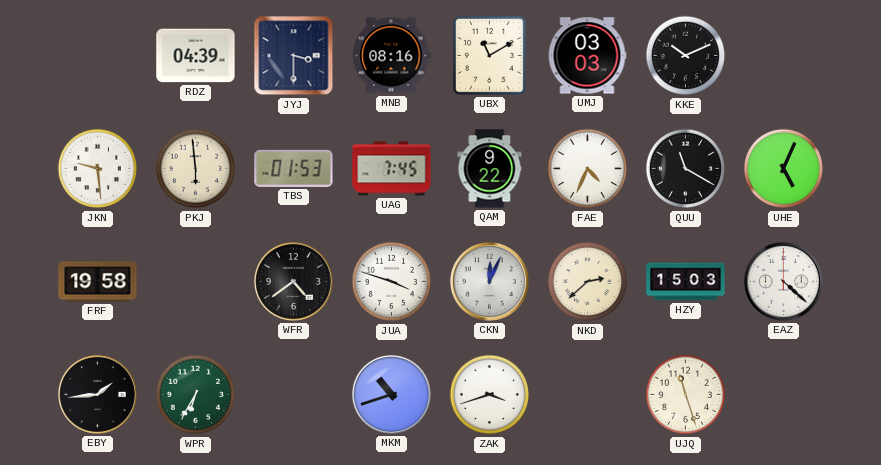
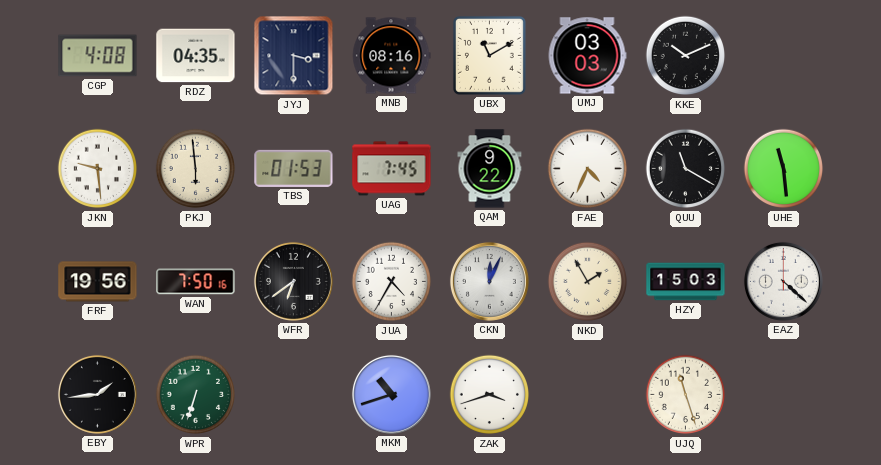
CGP: none -> 4:08 (98, 56)
RDZ: 04:39 -> 04:35 (196, 56)
UHE: 5:04 -> 11:29 (784, 169)
FRF: 19:58 -> 19:56 (98, 282)
WAN: none -> 7:50 (196, 282)
WFR: 4:39 -> 6:39 (293, 281)
JUA: 3:48 -> 4:35 (392, 282)
NKD: 2:38 -> 1:55 (588, 282)
WPR: 6:35 -> 6:33 (196, 395)
